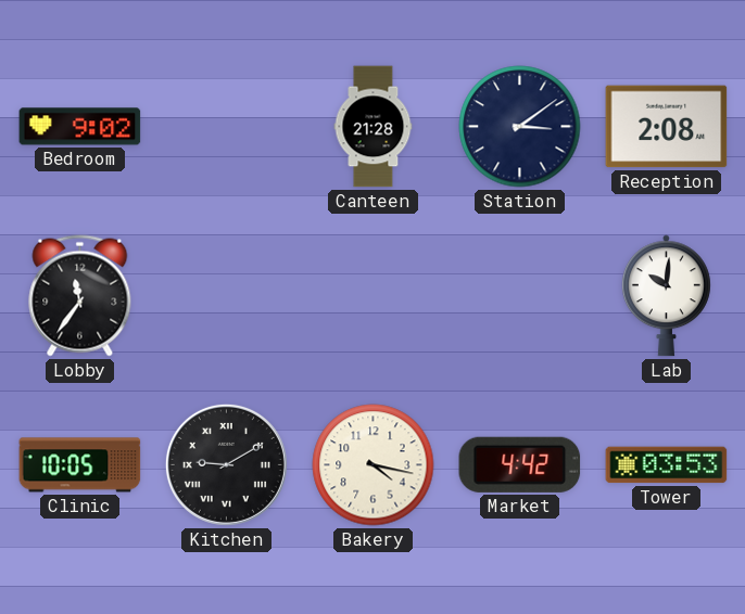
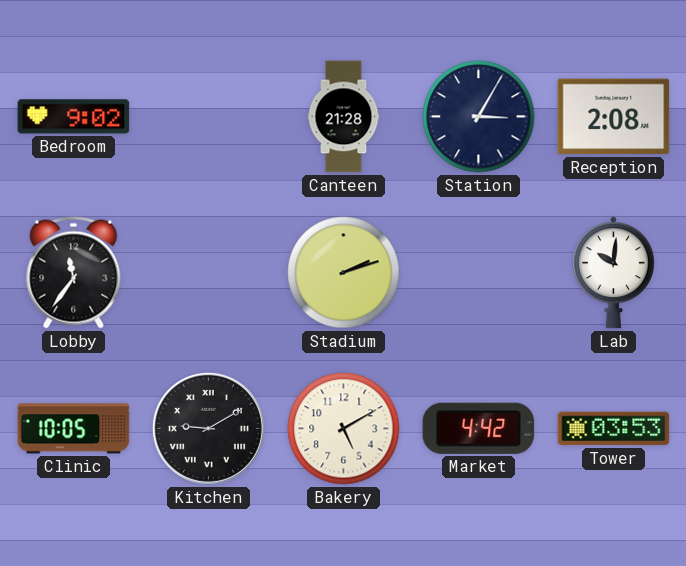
Station: 3:09 -> 3:05 (479, 117)
Stadium: none -> 2:12 (344, 273)
Bakery: 4:17 -> 5:10 (344, 429)
